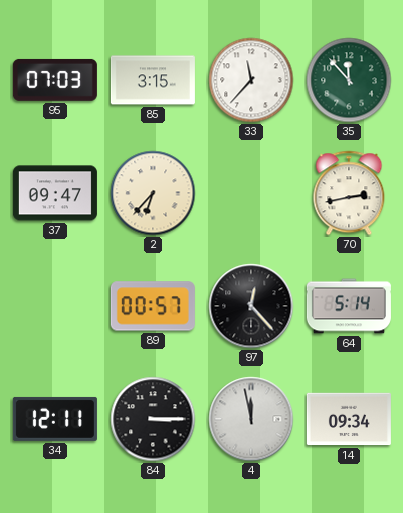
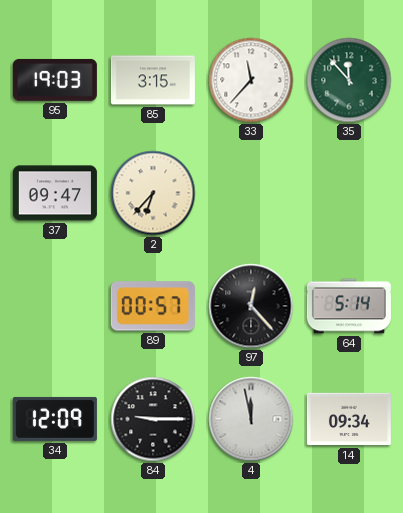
95: 07:03 -> 19:03 (55, 80)
70: 2:43 -> none (349, 193)
34: 12:11 -> 12:09 (55, 419)
84: 3:15 -> 9:15 (153, 419)
